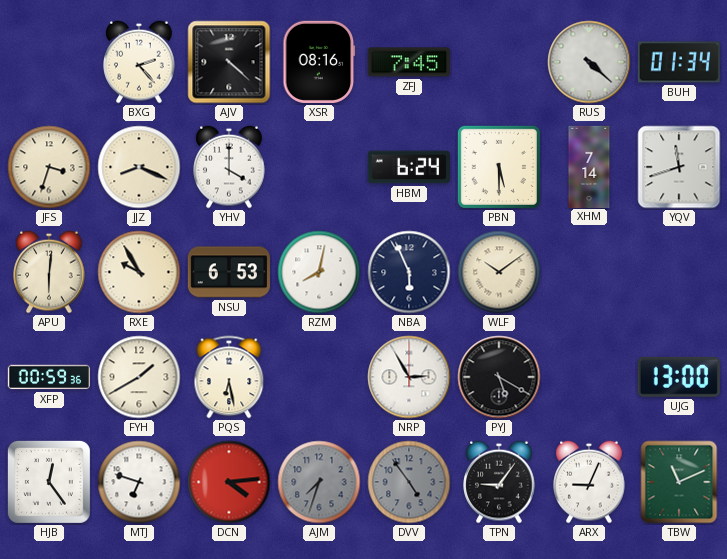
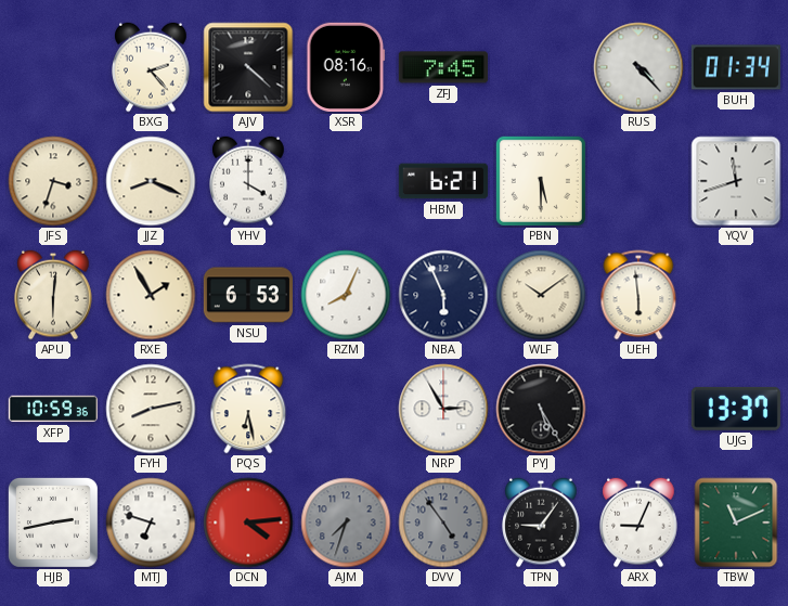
RUS: 4:22 -> 4:23 (638, 67)
HBM: 6:24 -> 6:21 (443, 181)
XHM: 7:14 -> none (589, 166)
RXE: 9:55 -> 1:55 (151, 295)
RZM: 8:02 -> 8:04 (346, 295)
UEH: none -> 5:59 (638, 295)
XFP: 00:59 -> 10:59 (52, 409)
FYH: 1:40 -> 8:13 (151, 409)
PYJ: 5:20 -> 5:25 (541, 409)
UJG: 13:00 -> 13:37 (736, 409)
HJB: 12:24 -> 2:43 (53, 523)
